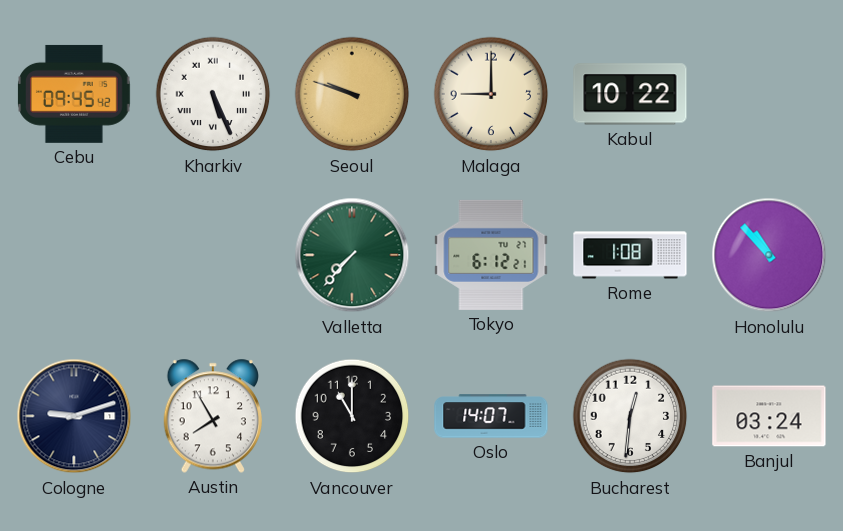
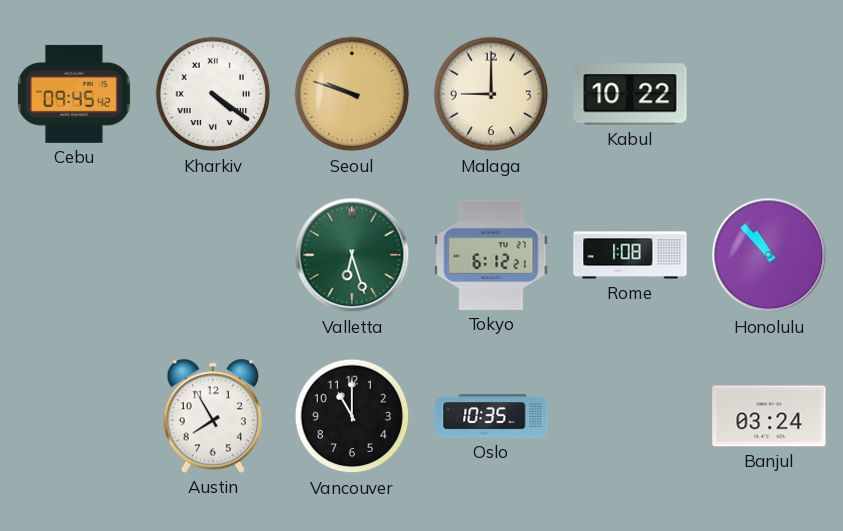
Kharkiv: 5:26 -> 4:21 (213, 94)
Valletta: 7:37 -> 6:27 (352, 255)
Cologne: 9:12 -> none (74, 416)
Oslo: 14:07 -> 10:35 (491, 416)
Bucharest: 12:31 -> none (630, 416)
